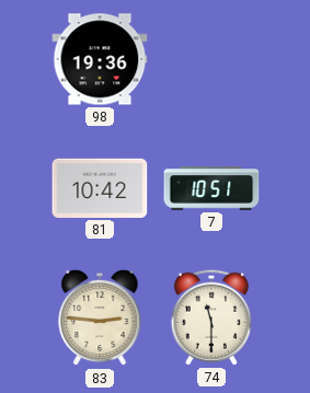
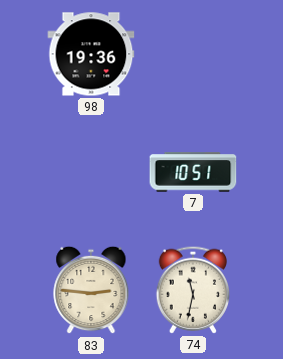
81: 10:42 -> none (100, 188)
74: 11:30 -> 11:32 (192, 290)
